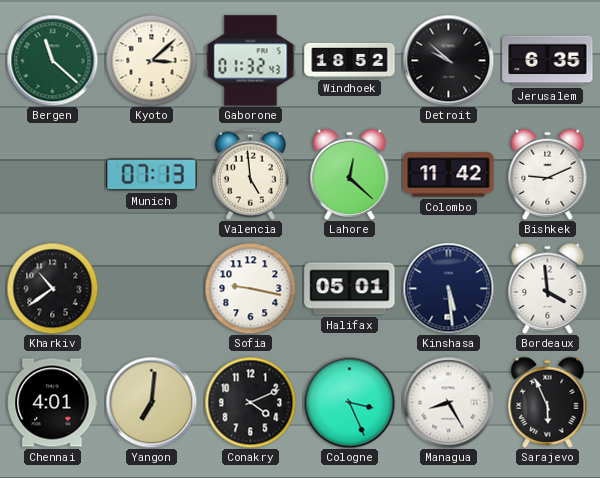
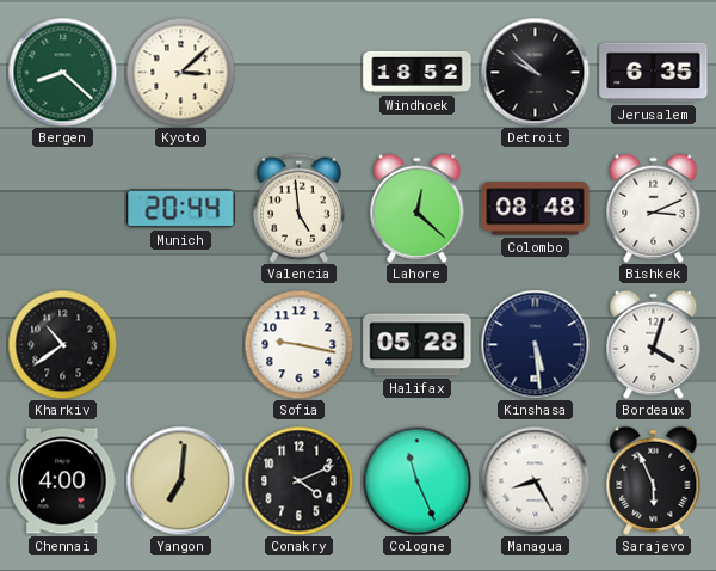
Bergen: 11:22 -> 8:22 (62, 72)
Gaborone: 01:32 -> none (251, 61)
Munich: 07:13 -> 20:44 (181, 209)
Colombo: 11:42 -> 08:48 (536, 209)
Bishkek: 9:11 -> 3:11 (654, 208)
Halifax: 05:01 -> 05:28 (418, 345)
Bordeaux: 3:59 -> 4:03 (654, 344)
Chennai: 4:01 -> 4:00 (63, 481)
Cologne: 3:26 -> 11:26 (416, 480)
